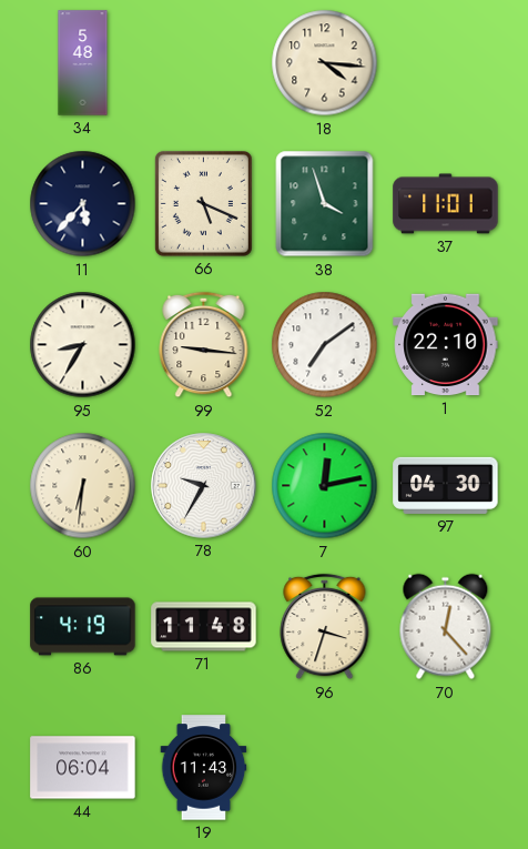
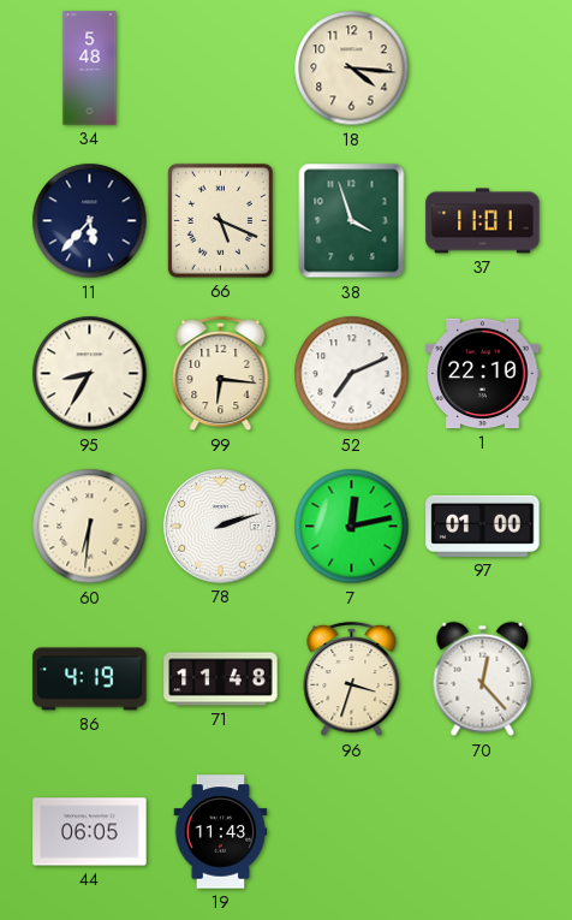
99: 9:16 -> 6:16 (221, 374)
52: 7:09 -> 7:11 (352, 374)
78: 9:35 -> 2:12 (221, 527)
97: 04:30 -> 01:00 (483, 526)
44: 06:04 -> 06:05 (90, 832)
